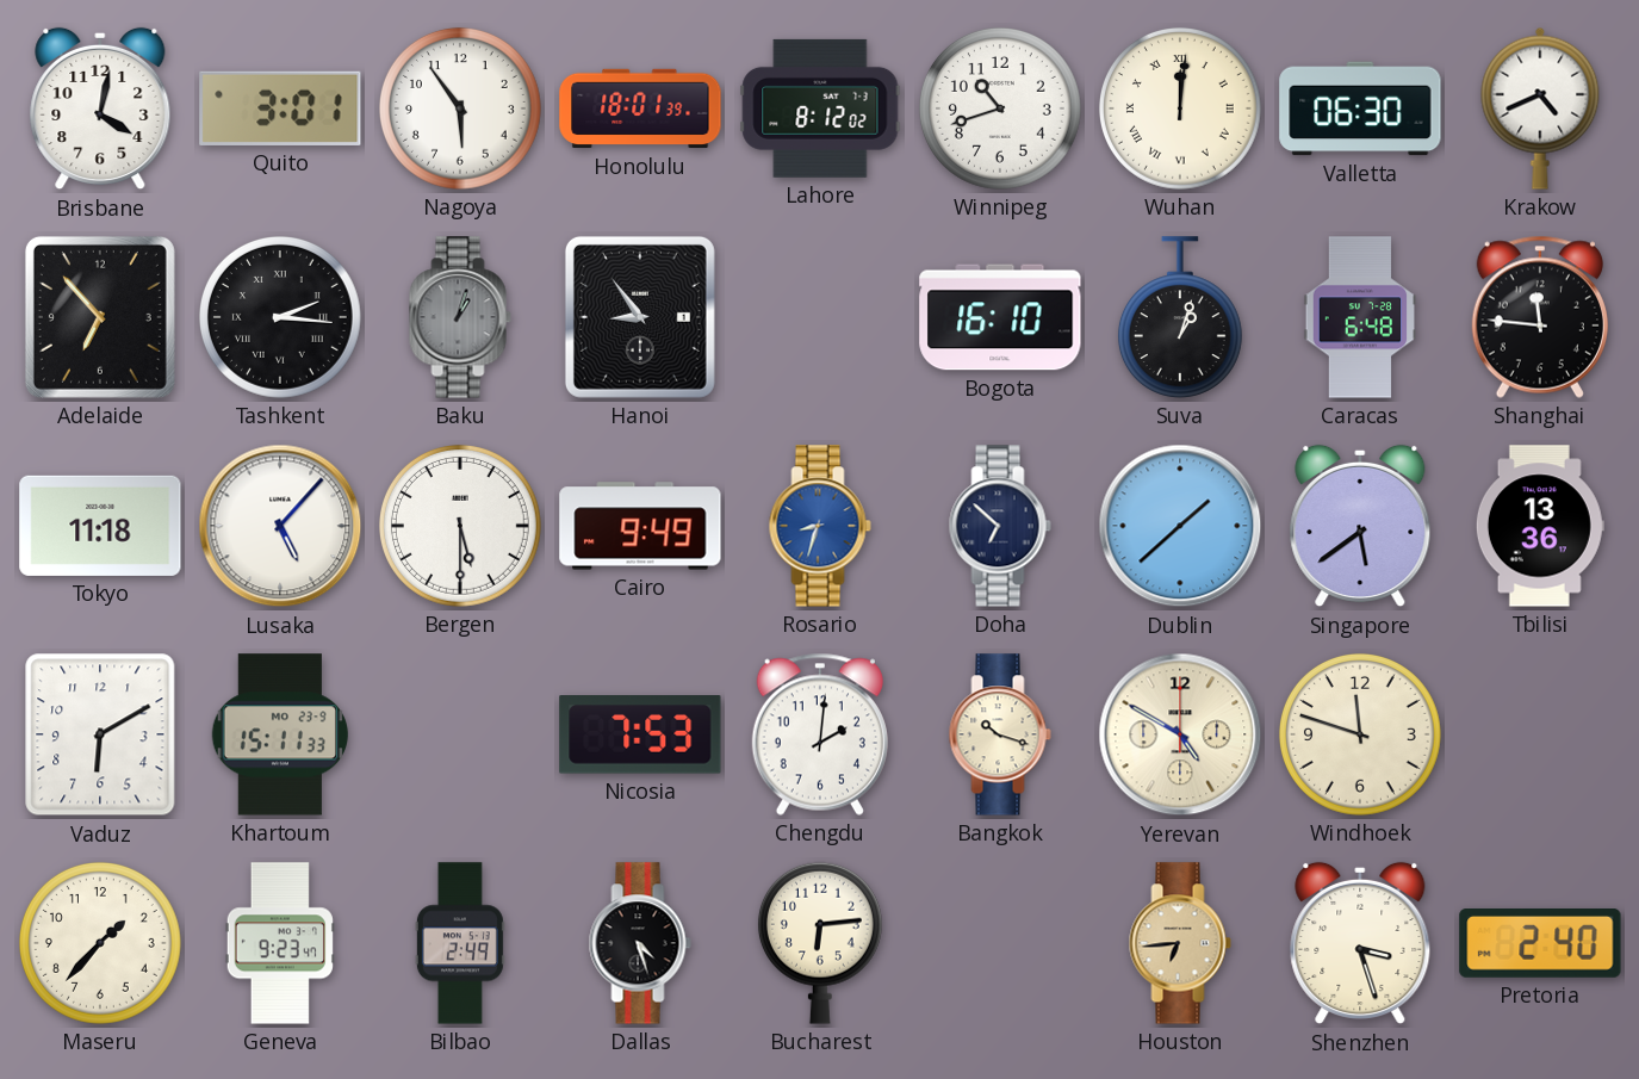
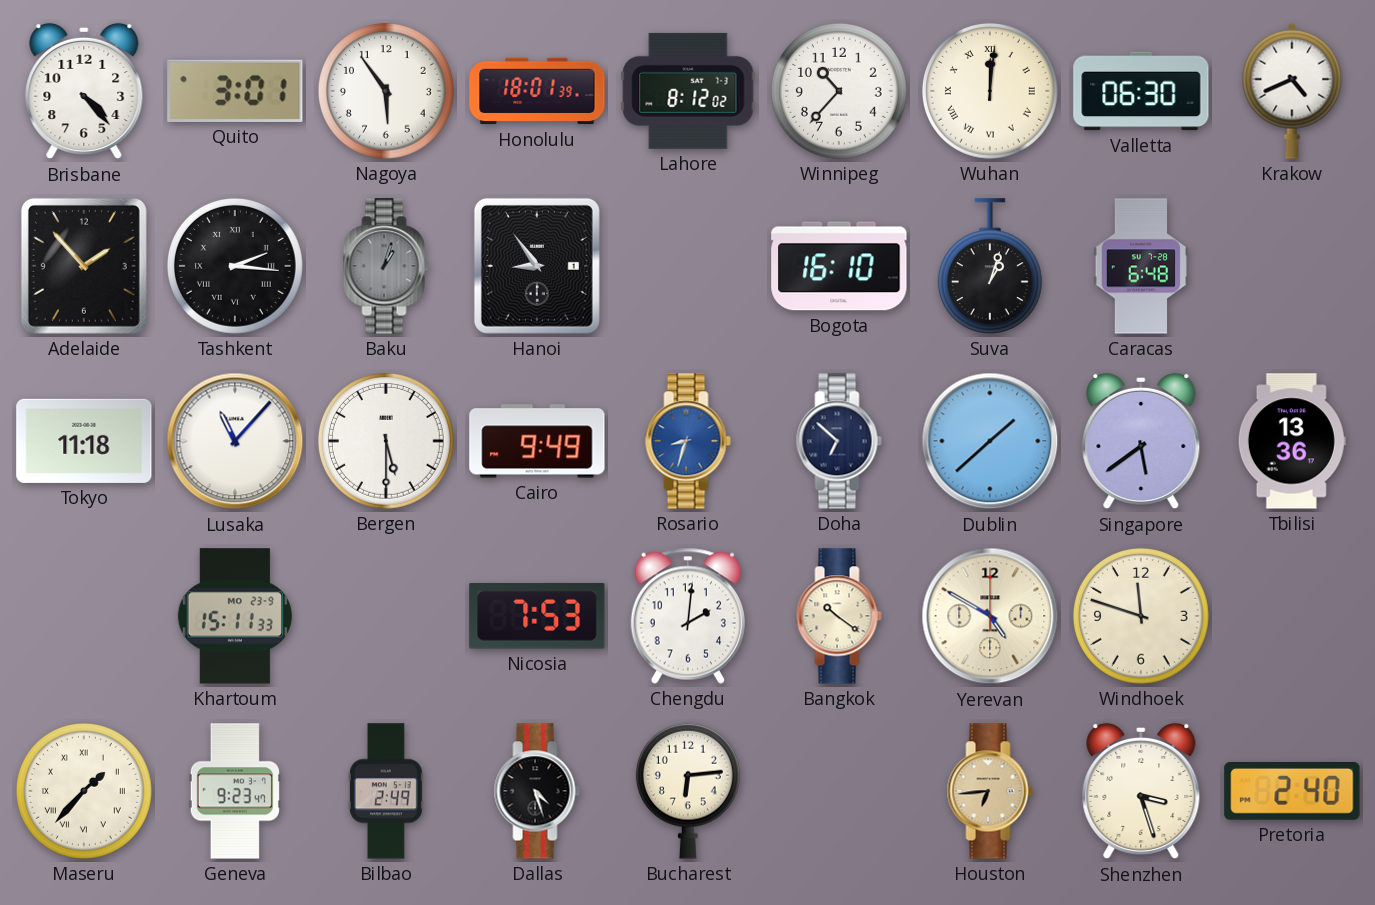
Brisbane: 4:02 -> 4:23 (84, 91)
Winnipeg: 10:42 -> 10:37 (839, 91)
Adelaide: 6:53 -> 1:53 (84, 266)
Shanghai: 11:46 -> none (1540, 317)
Lusaka: 5:07 -> 11:07 (235, 441)
Vaduz: 6:10 -> none (100, 734)
Bangkok: 10:18 -> 10:21 (839, 616)
Maseru numerals: Arabic -> Roman (84, 791)
